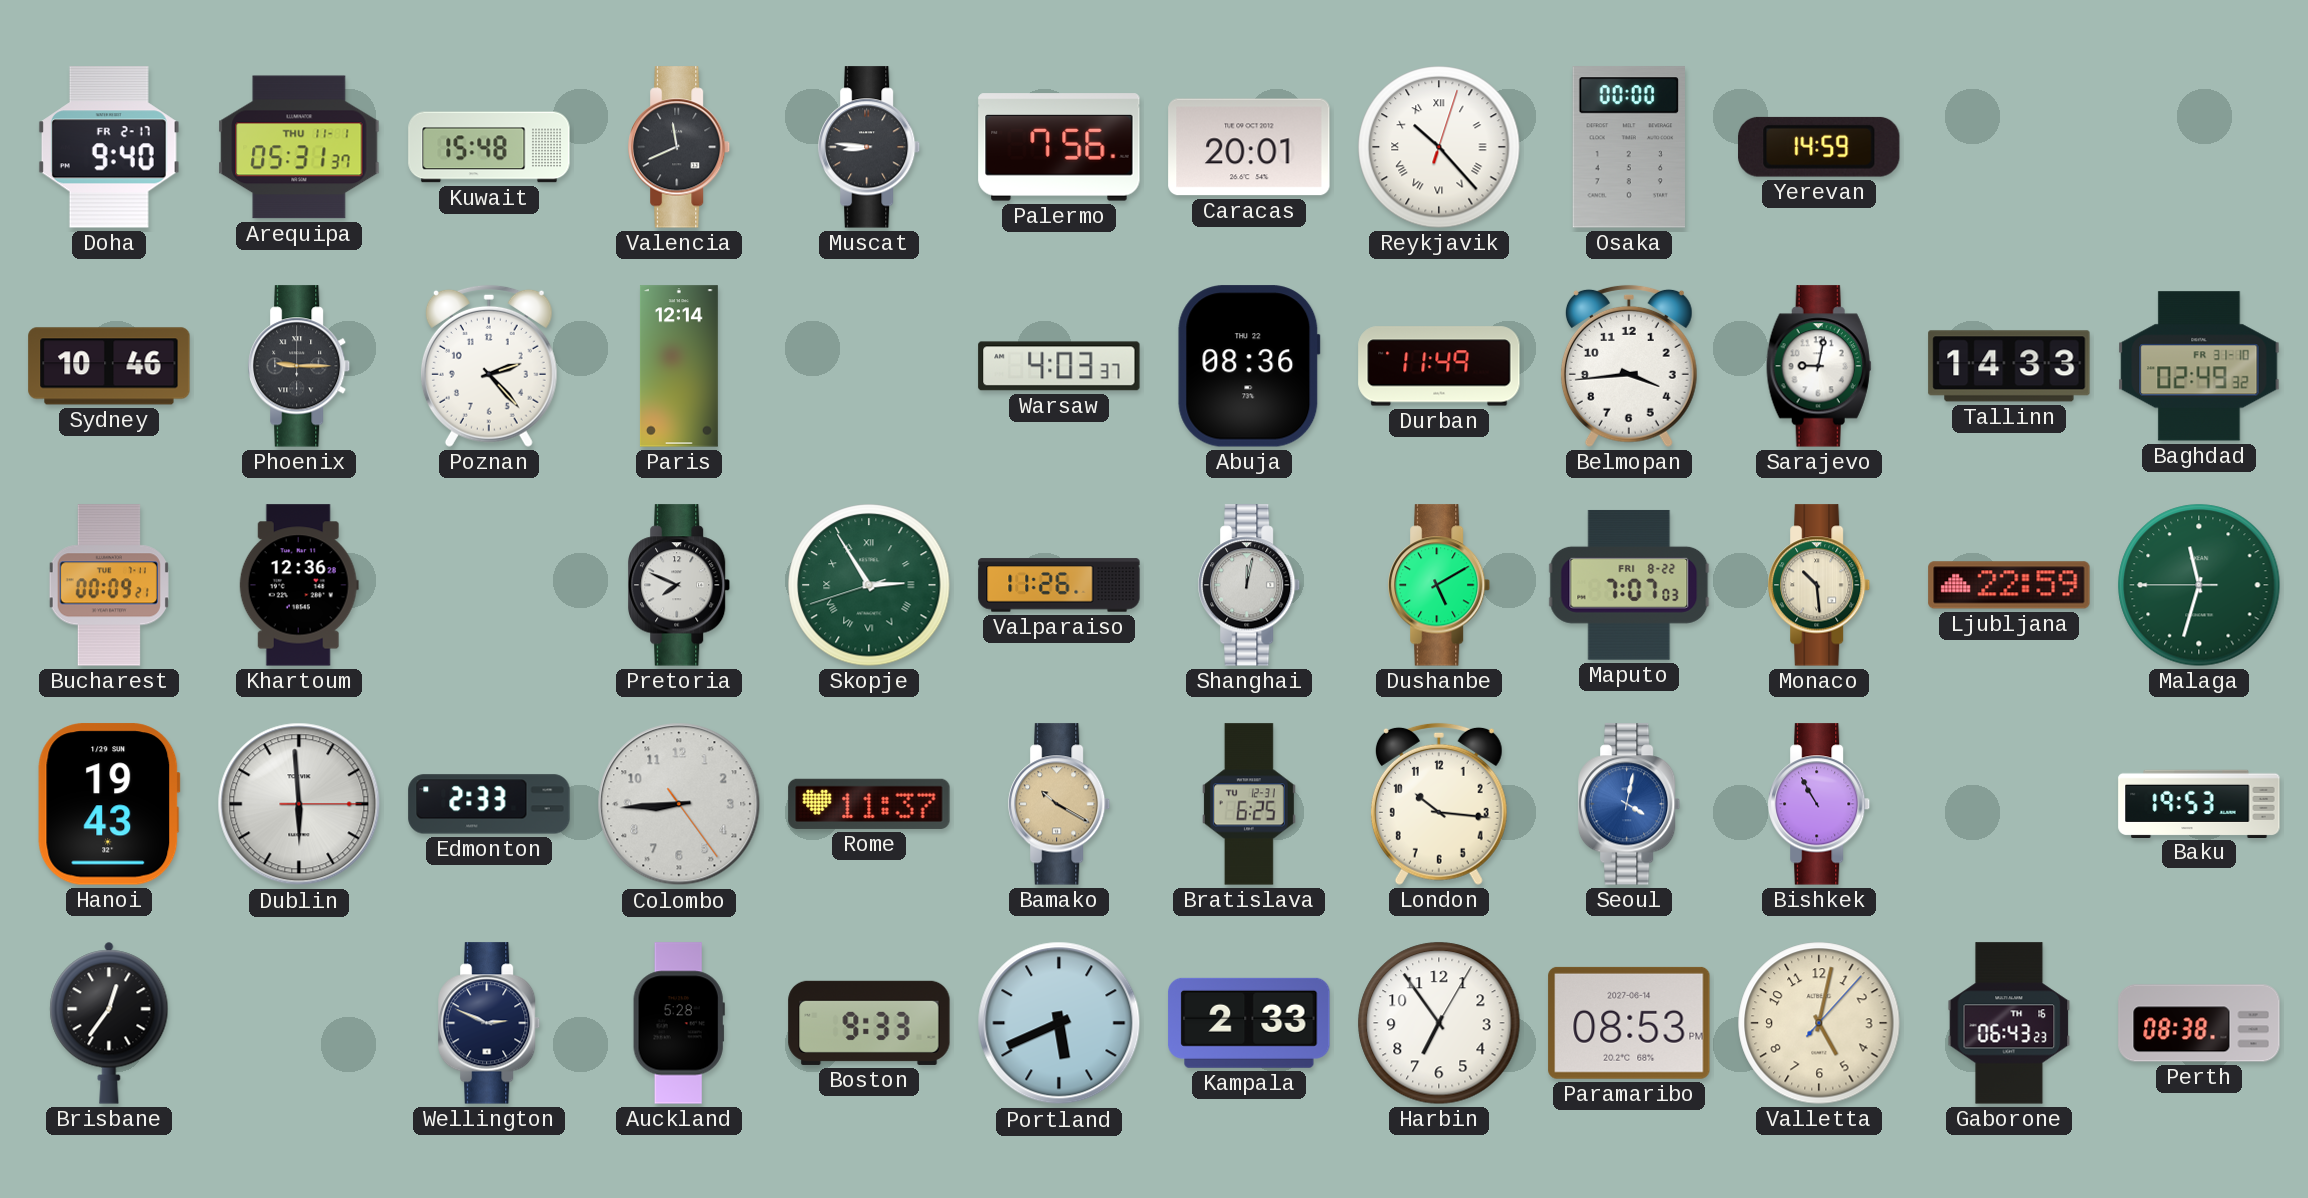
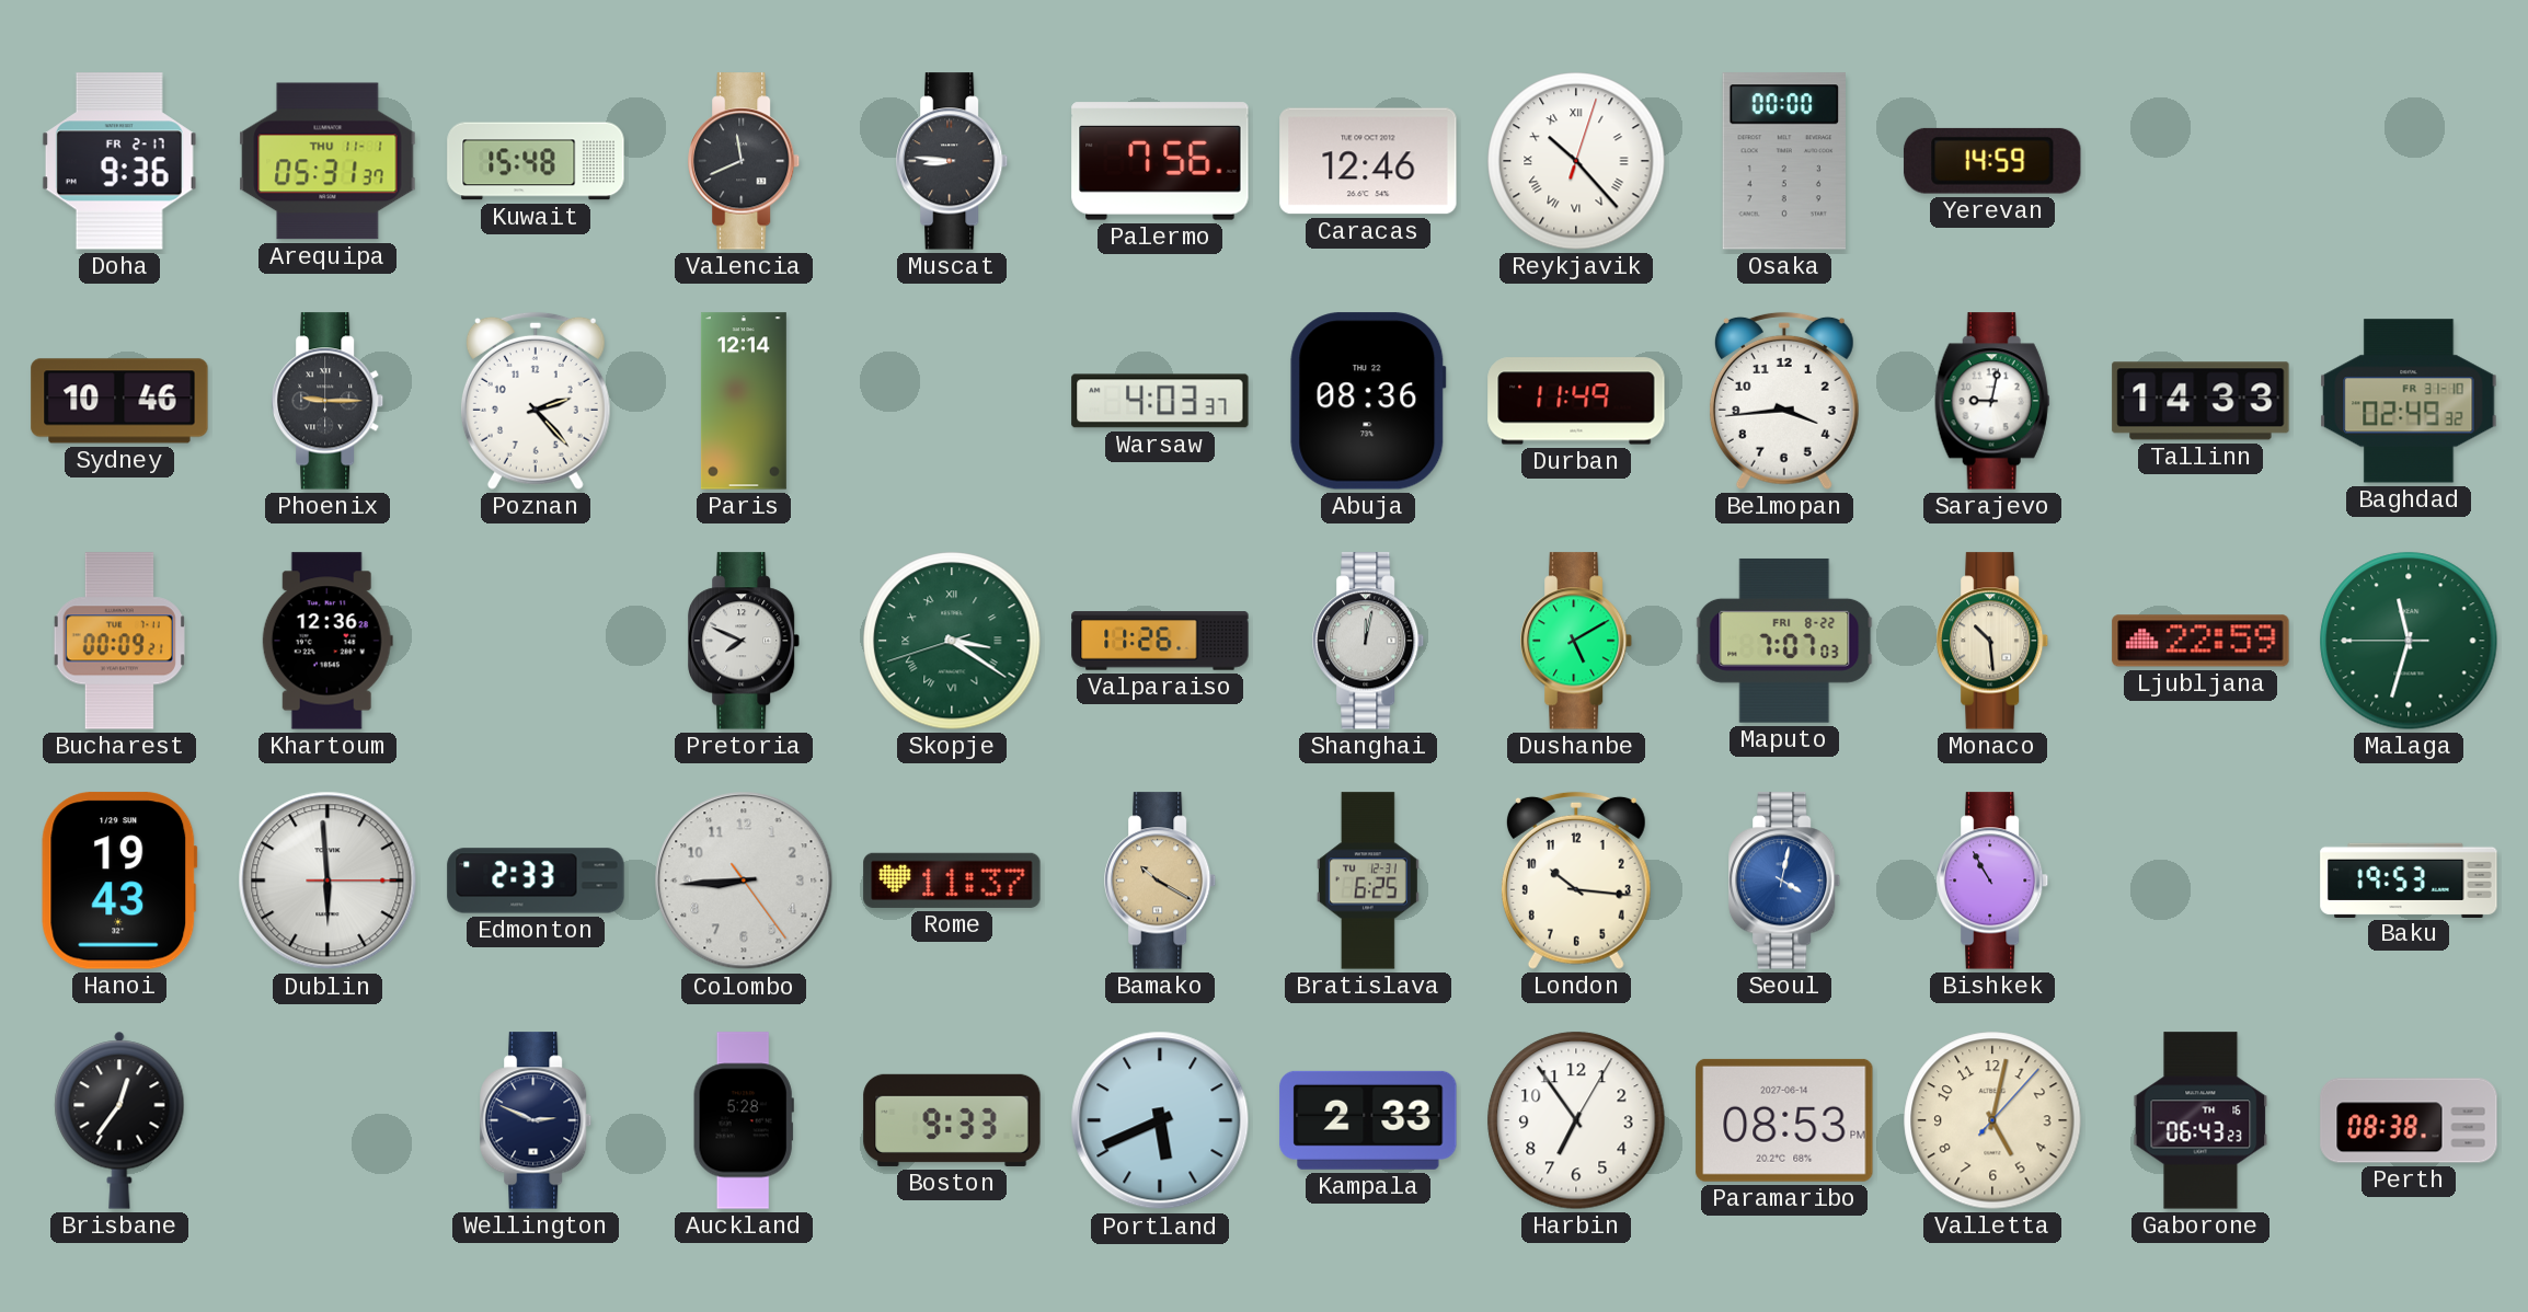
Doha: 9:40 -> 9:36 (119, 161)
Caracas: 20:01 -> 12:46 (1368, 161)
Skopje: 2:54 -> 3:20 (952, 641)
